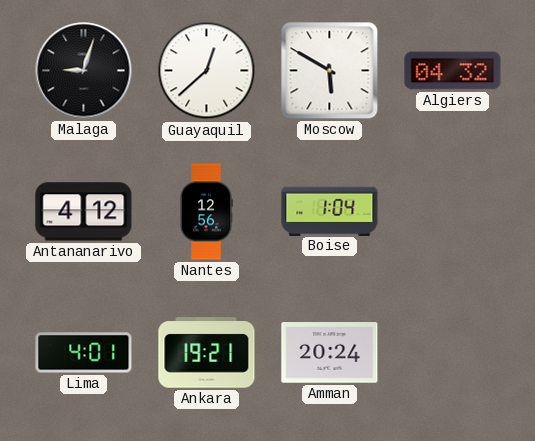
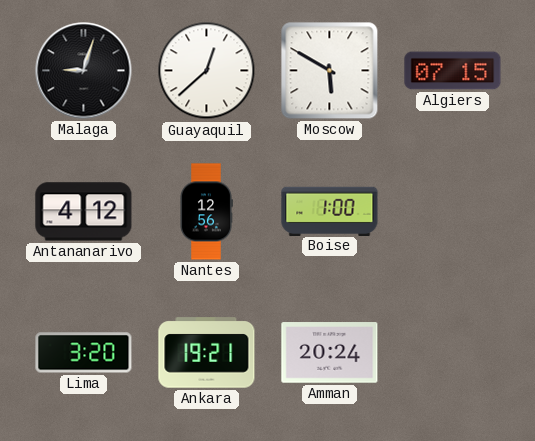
Algiers: 04:32 -> 07:15 (453, 71)
Boise: 1:04 -> 1:00 (330, 211)
Lima: 4:01 -> 3:20 (84, 353)
